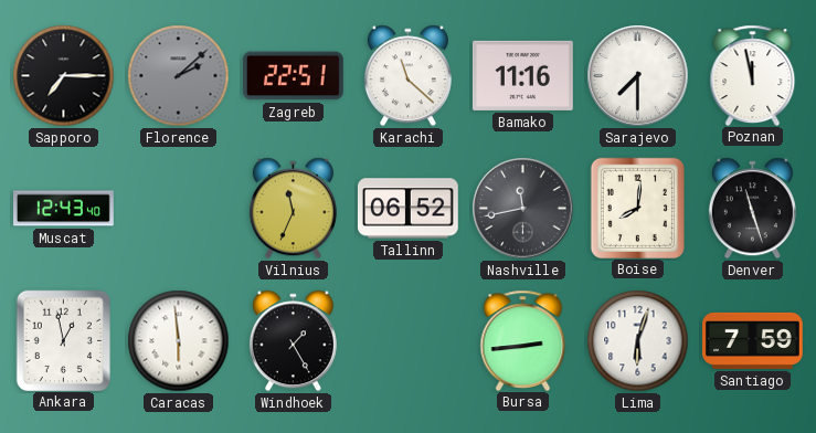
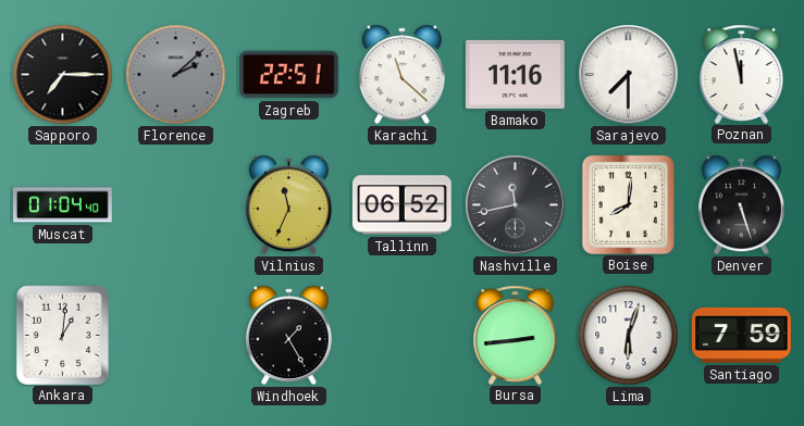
Muscat: 12:43 -> 01:04 (63, 205)
Denver: 11:27 -> 5:27 (741, 205)
Ankara: 12:58 -> 1:01 (62, 335)
Caracas: 5:59 -> none (179, 341)
